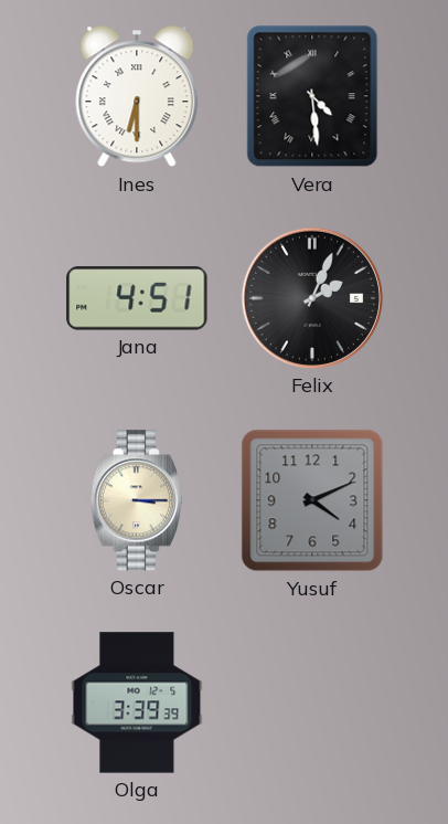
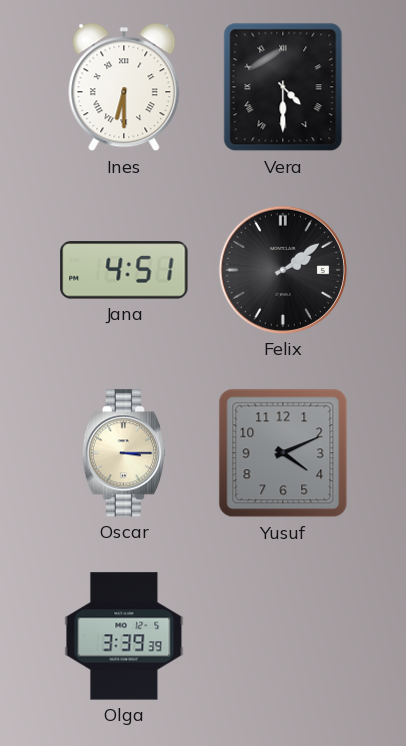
Vera: 4:29 -> 4:30 (283, 87)
Felix: 2:04 -> 2:09 (283, 270)
